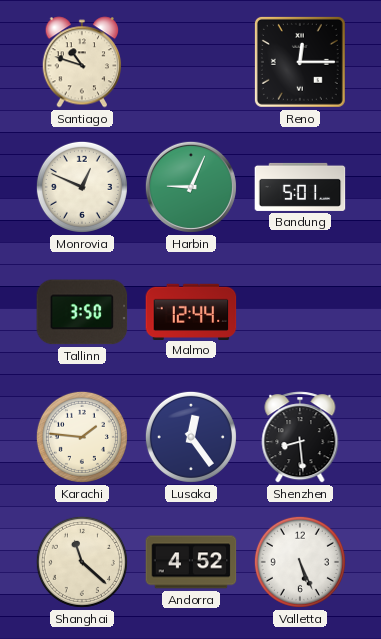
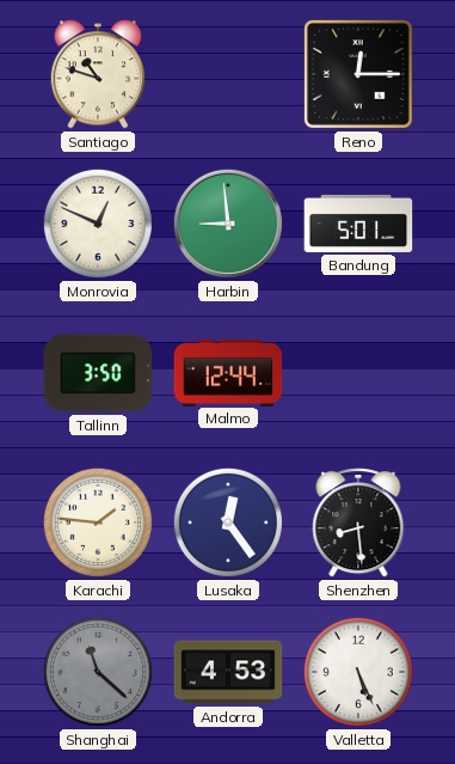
Harbin: 9:04 -> 8:59 (228, 224)
Shanghai dial: cream -> grey (98, 672)
Andorra: 4:52 -> 4:53 (228, 672)
